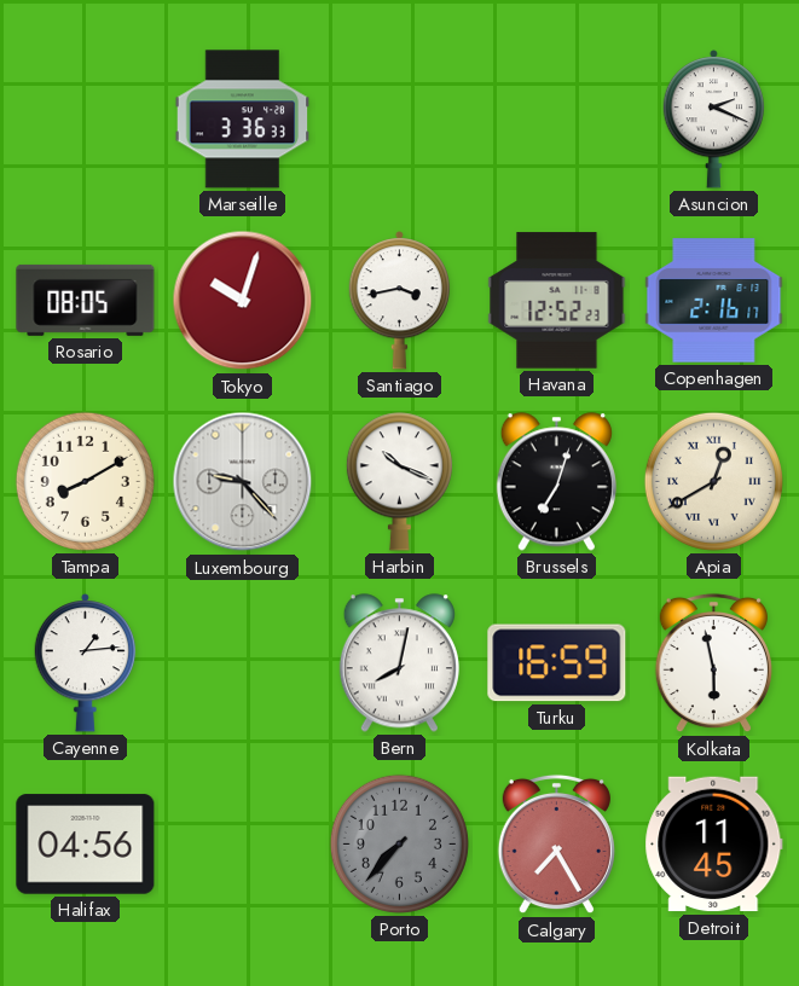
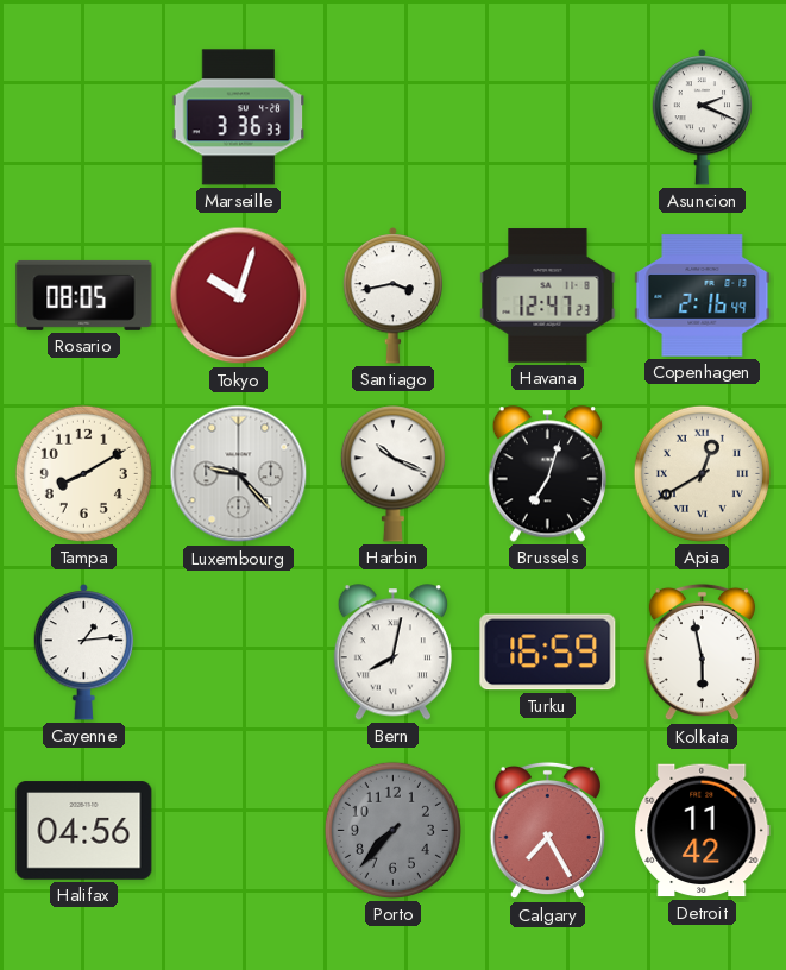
Havana: 12:52 -> 12:47 (548, 296)
Copenhagen: 2:16:17 -> 2:16:49 (703, 296)
Detroit: 11:45 -> 11:42 (703, 831)
